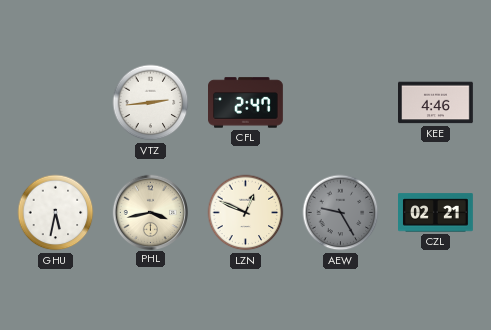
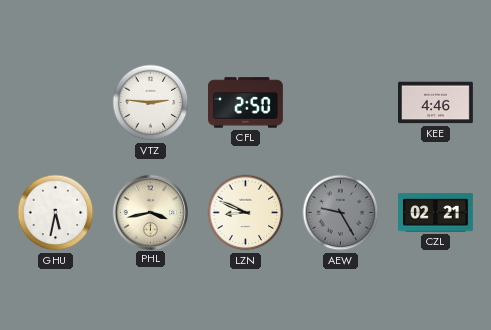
VTZ: 2:44 -> 2:46 (151, 103)
CFL: 2:47 -> 2:50 (246, 103)
LZN: 12:49 -> 8:49 (246, 213)
